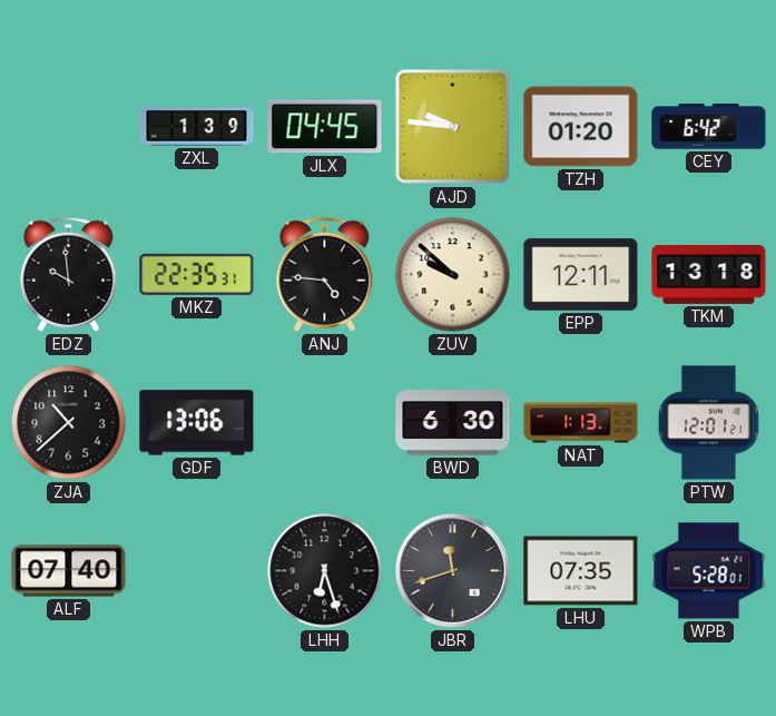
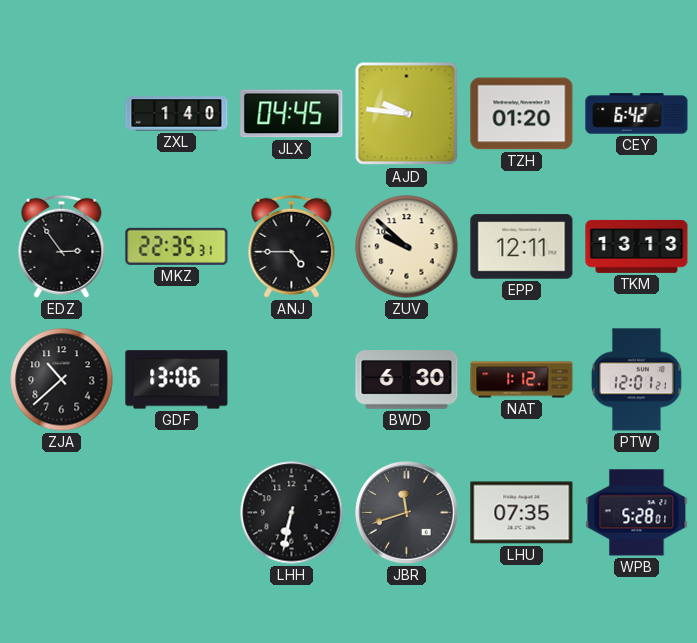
ZXL: 1:39 -> 1:40 (177, 114)
EDZ: 9:59 -> 2:54 (62, 246)
ANJ: 4:46 -> 4:45 (292, 246)
TKM: 13:18 -> 13:13 (637, 246)
NAT: 1:13 -> 1:12 (522, 380)
ALF: 07:40 -> none (69, 571)
LHH: 6:27 -> 6:32 (292, 513)
